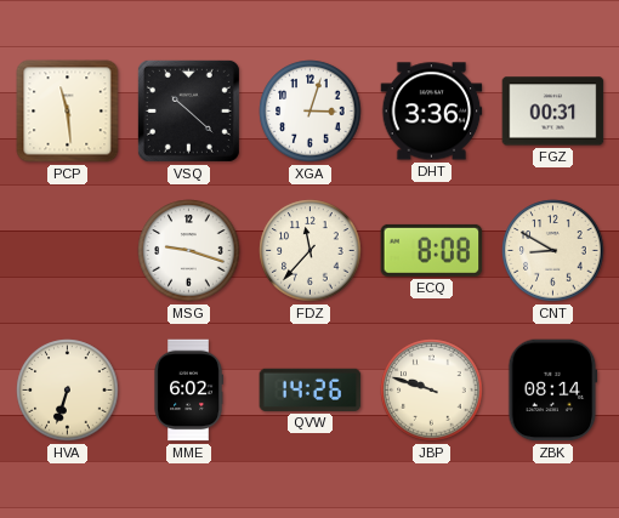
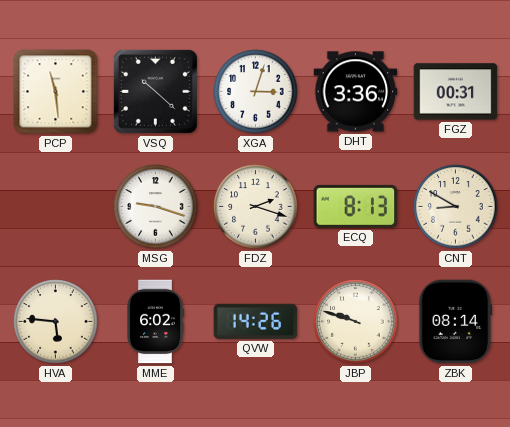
FDZ: 11:37 -> 2:18 (256, 207)
ECQ: 8:08 -> 8:13 (356, 206)
HVA: 6:33 -> 5:46 (56, 322)
